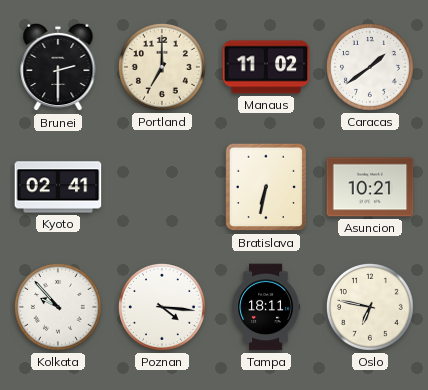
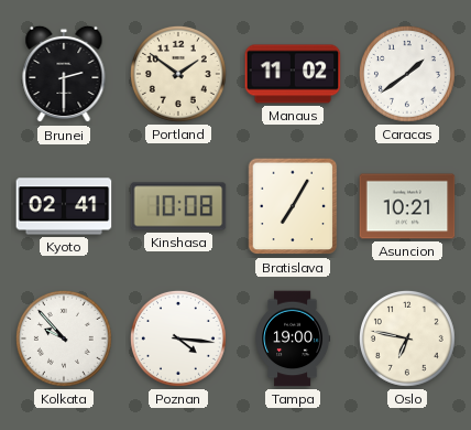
Portland: 7:00 -> 1:51 (178, 74)
Kinshasa: none -> 10:08 (178, 206)
Bratislava: 6:32 -> 7:05 (293, 206)
Tampa: 18:11 -> 19:00 (293, 338)
